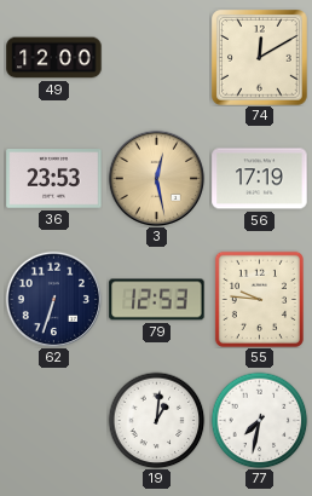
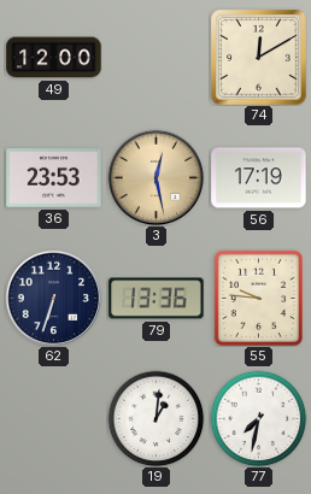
79: 12:53 -> 13:36 (157, 299)
